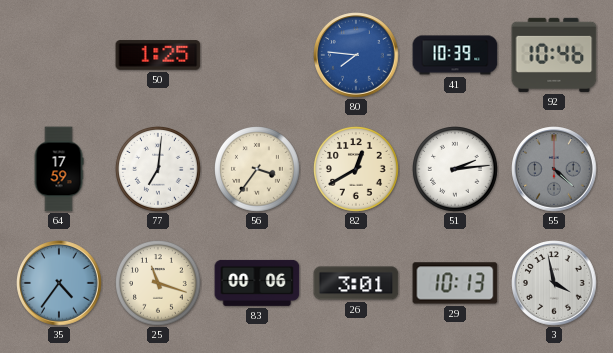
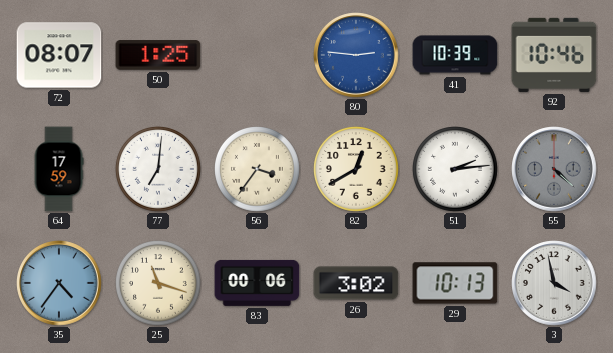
72: none -> 08:07 (59, 55)
80: 7:46 -> 2:46 (356, 55)
26: 3:01 -> 3:02 (356, 283)
